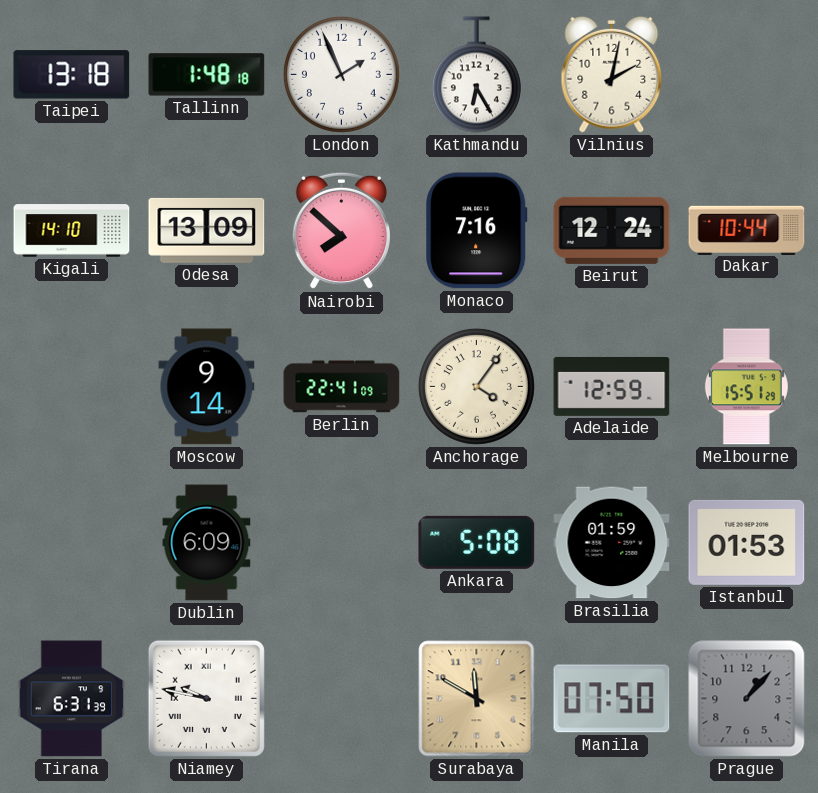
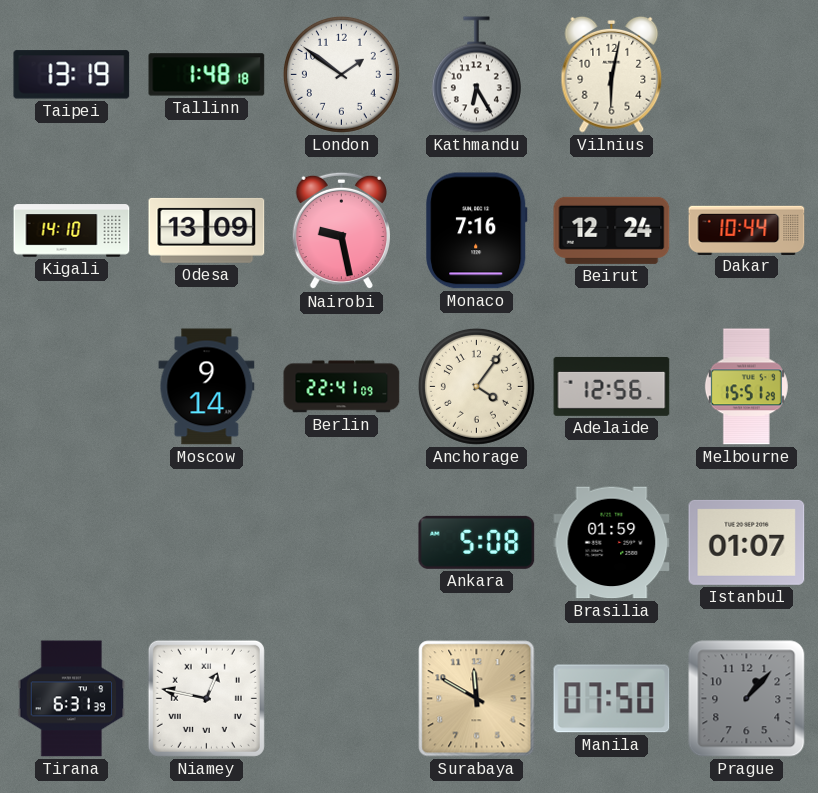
Taipei: 13:18 -> 13:19 (72, 75)
London: 1:56 -> 1:51 (341, 74)
Vilnius: 2:02 -> 6:02 (612, 74)
Nairobi: 7:52 -> 9:28 (341, 231)
Adelaide: 12:59 -> 12:56 (612, 386)
Dublin: 6:09 -> none (207, 543)
Istanbul: 01:53 -> 01:07 (747, 542)
Niamey: 9:47 -> 12:47 (206, 698)
